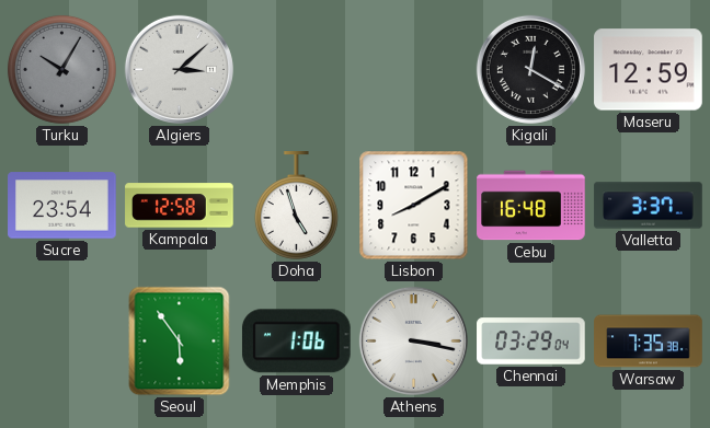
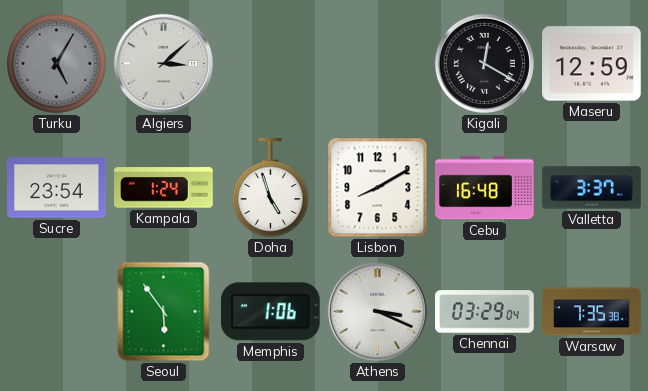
Turku: 10:05 -> 5:05 (56, 63)
Kampala: 12:58 -> 1:24 (164, 188)
Athens: 3:17 -> 3:19 (377, 311)
